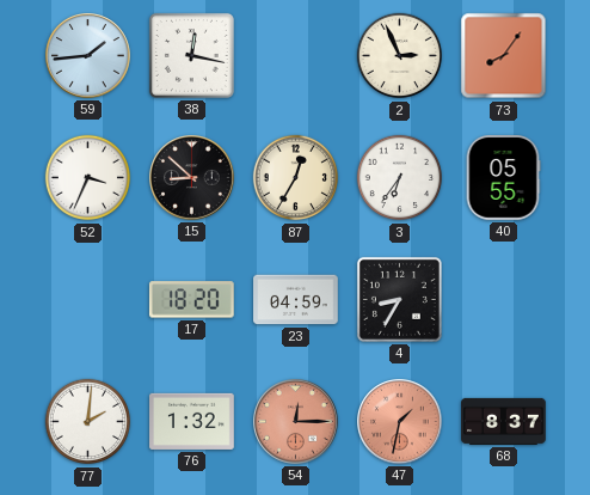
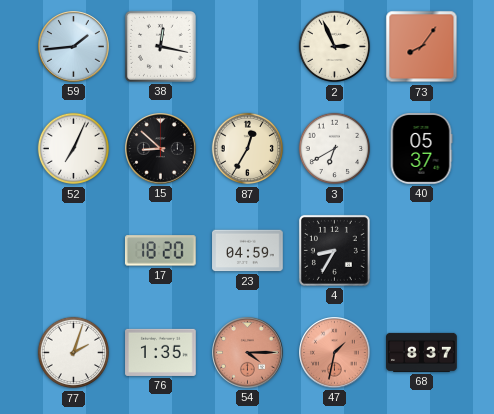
52: 3:34 -> 7:04 (74, 149)
3: 6:36 -> 6:40 (335, 149)
40: 05:55 -> 05:37 (421, 149)
77: 2:01 -> 2:03 (74, 353)
76: 1:32 -> 1:35 (161, 352)
54: 12:15 -> 4:15 (248, 353)
